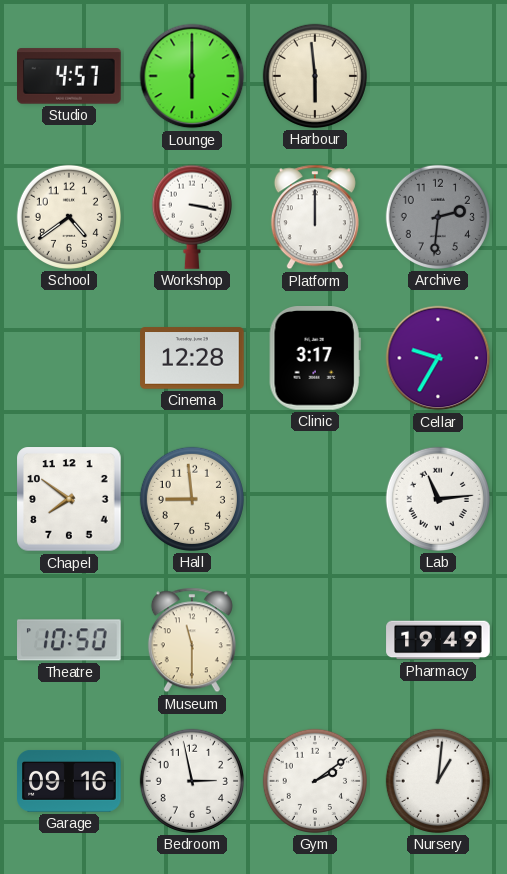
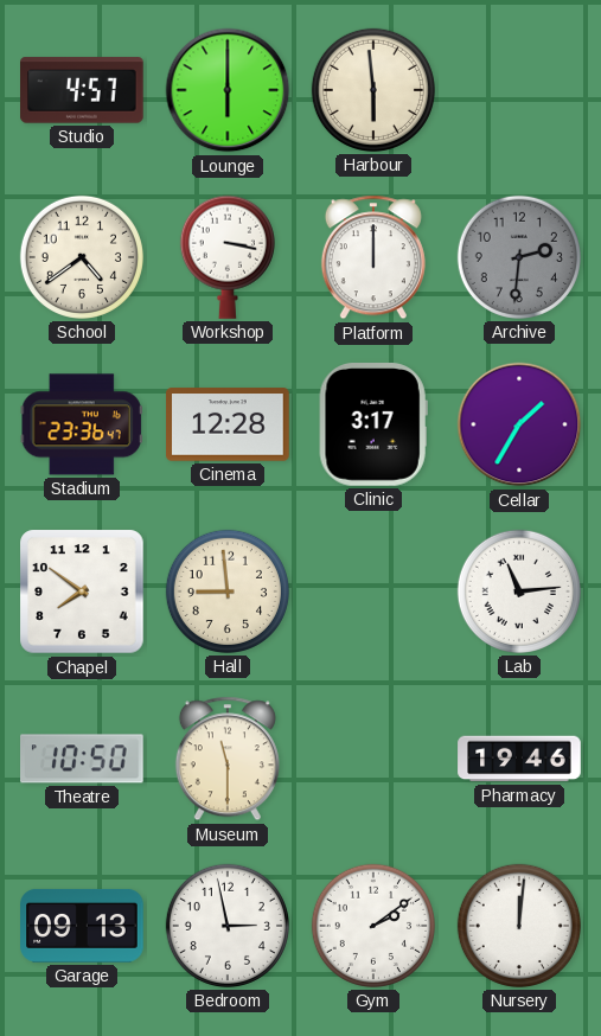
Stadium: none -> 23:36 (81, 424)
Cellar: 9:35 -> 1:35 (519, 424)
Pharmacy: 19:49 -> 19:46 (519, 759)
Garage: 09:16 -> 09:13 (82, 926)
Nursery: 1:01 -> 12:01 (519, 926)
